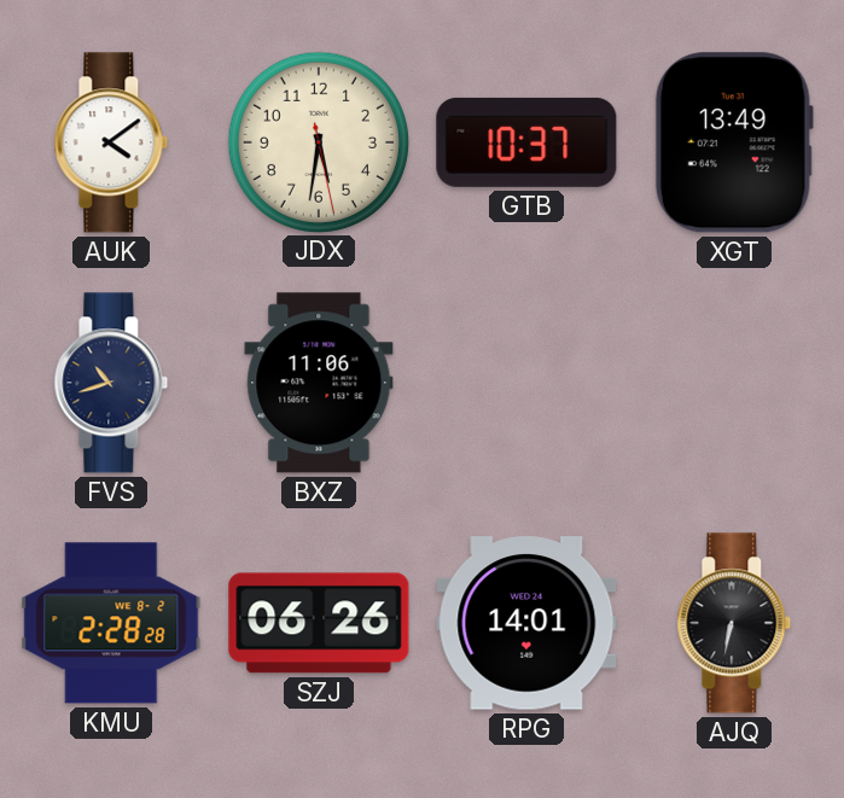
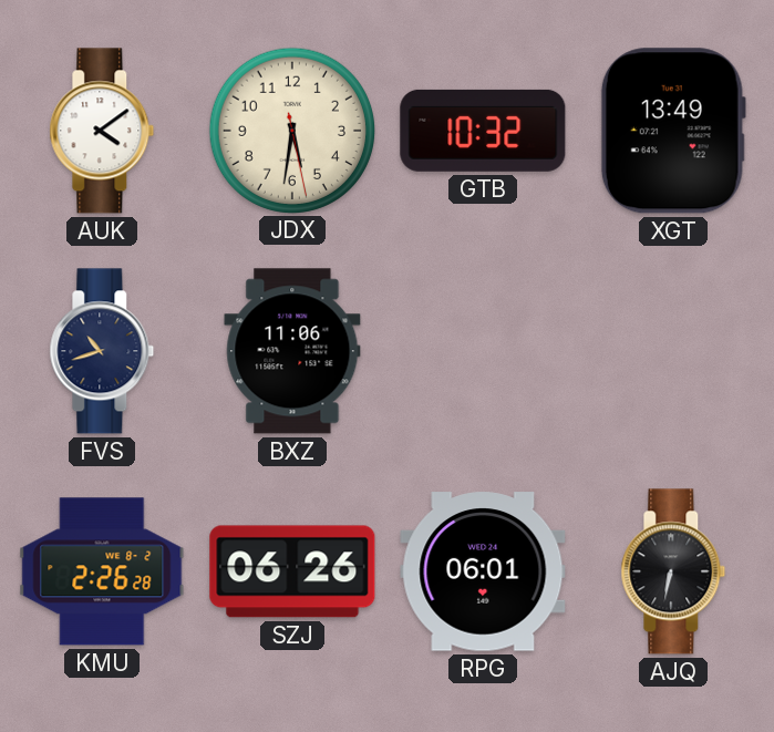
GTB: 10:37 -> 10:32 (483, 131)
KMU: 2:28 -> 2:26 (102, 571)
RPG: 14:01 -> 06:01 (483, 571)
